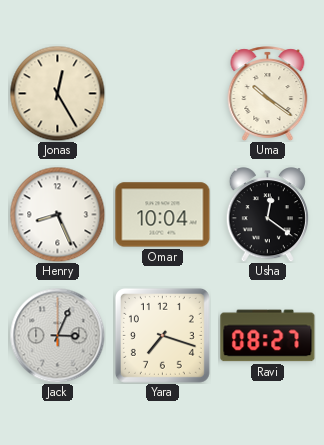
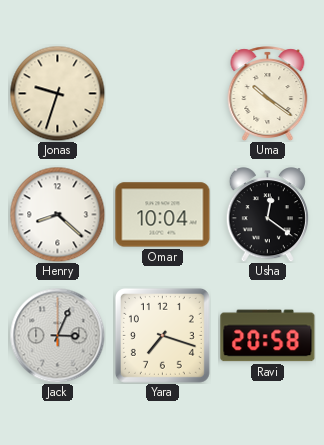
Jonas: 12:25 -> 9:33 (57, 93)
Henry: 8:26 -> 8:22 (57, 214)
Ravi: 08:27 -> 20:58 (268, 336)
